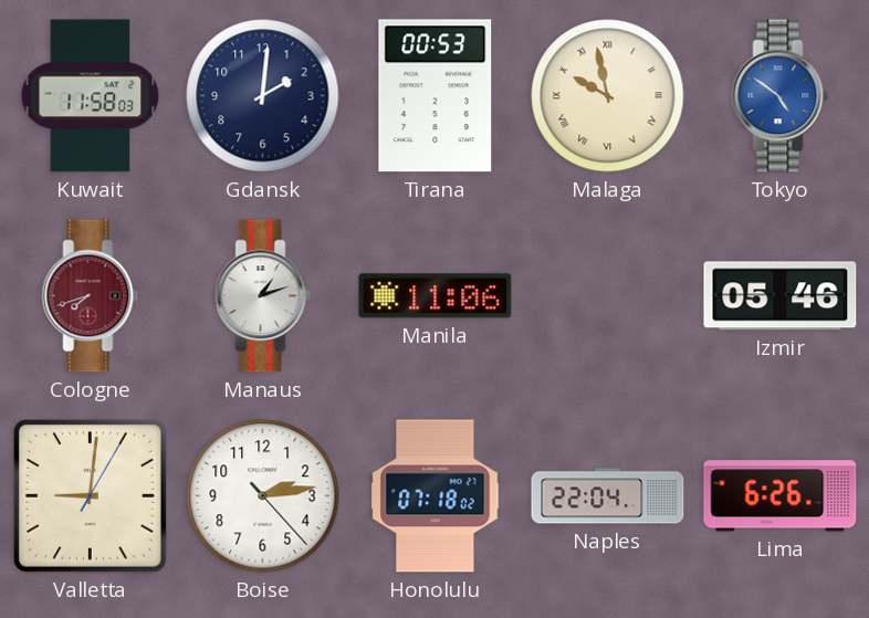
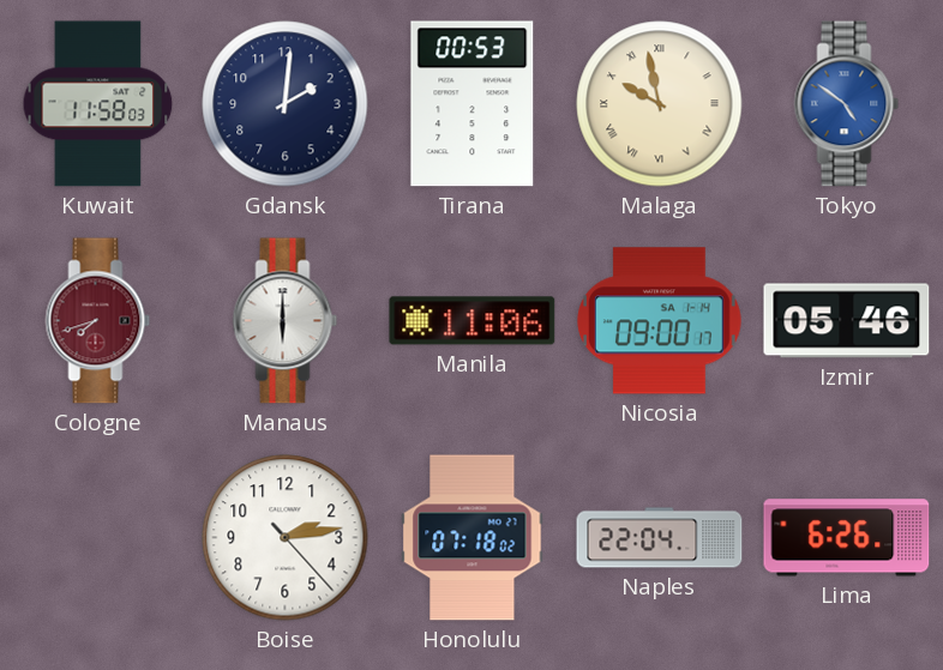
Manaus: 1:12 -> 6:00 (286, 321)
Nicosia: none -> 09:00 (660, 321)
Valletta: 9:01 -> none (90, 495)
